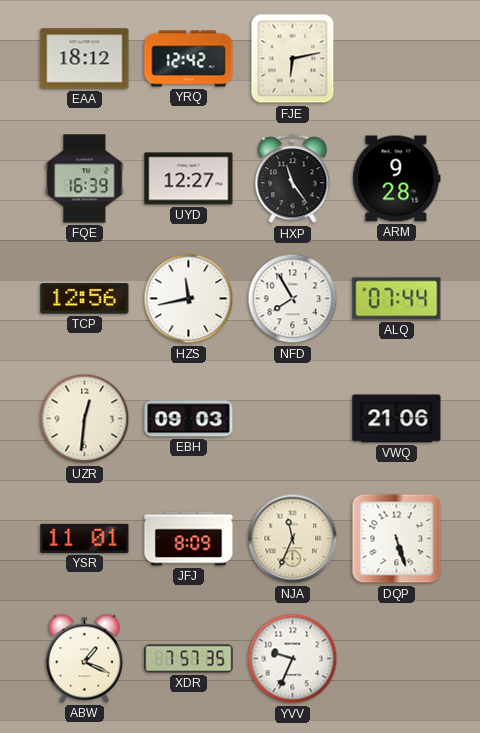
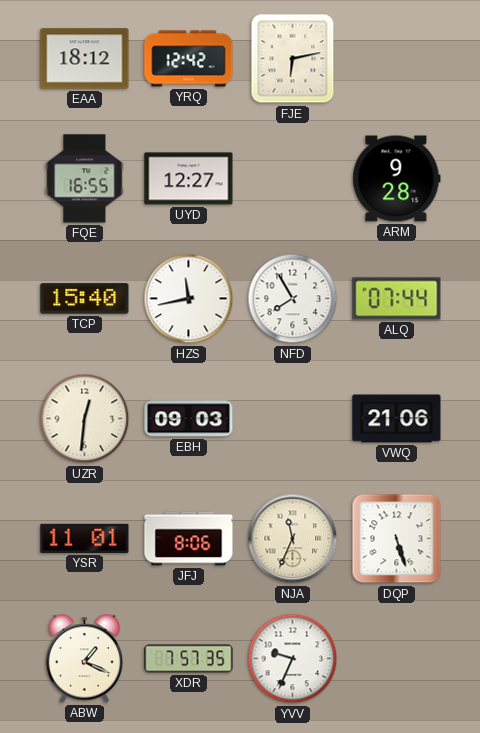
FQE: 16:39 -> 16:55 (85, 179)
HXP: 11:24 -> none (293, 179)
TCP: 12:56 -> 15:40 (85, 299)
JFJ: 8:09 -> 8:06 (189, 539)
